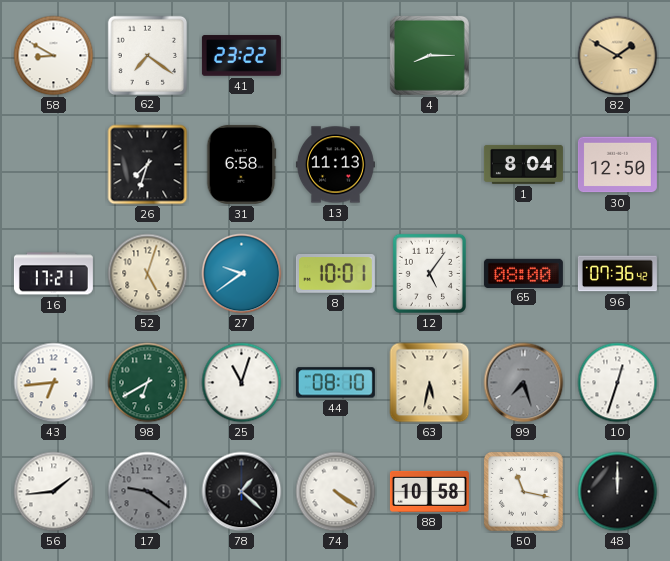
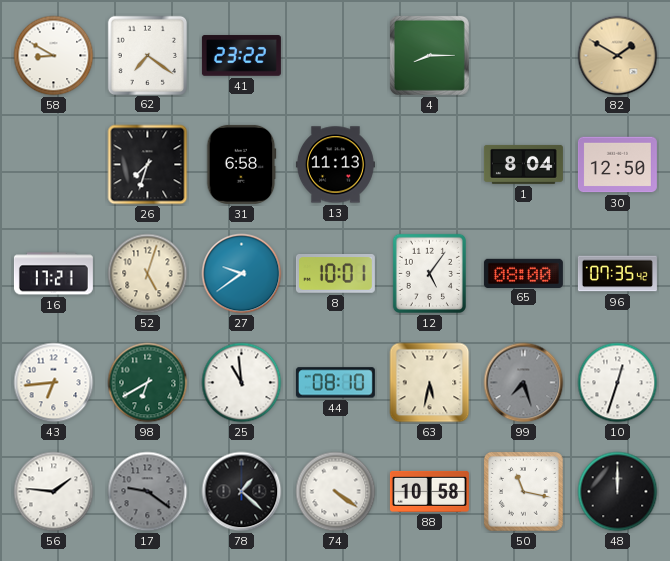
96: 07:36 -> 07:35 (617, 274)
25: 11:03 -> 10:59 (242, 383)
56: 1:44 -> 1:46 (54, 492)
